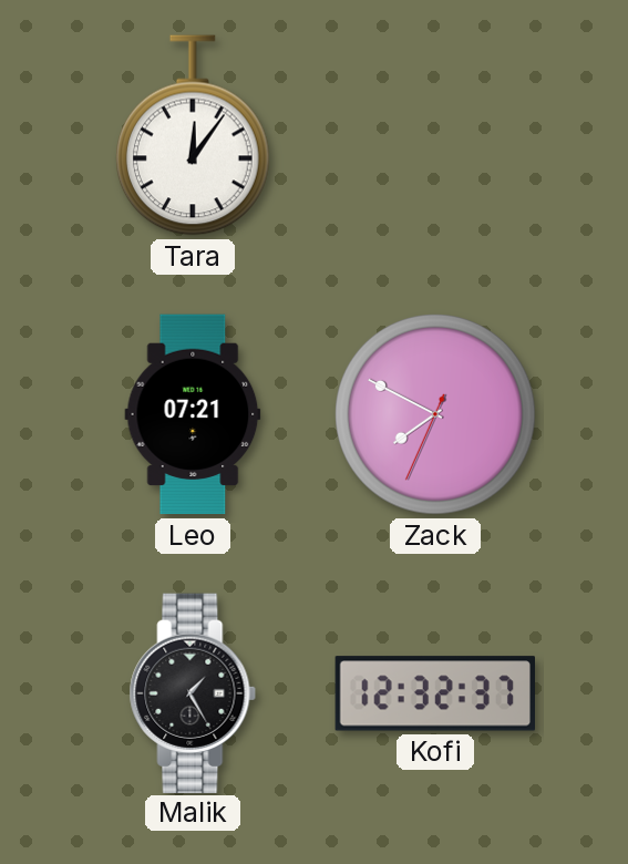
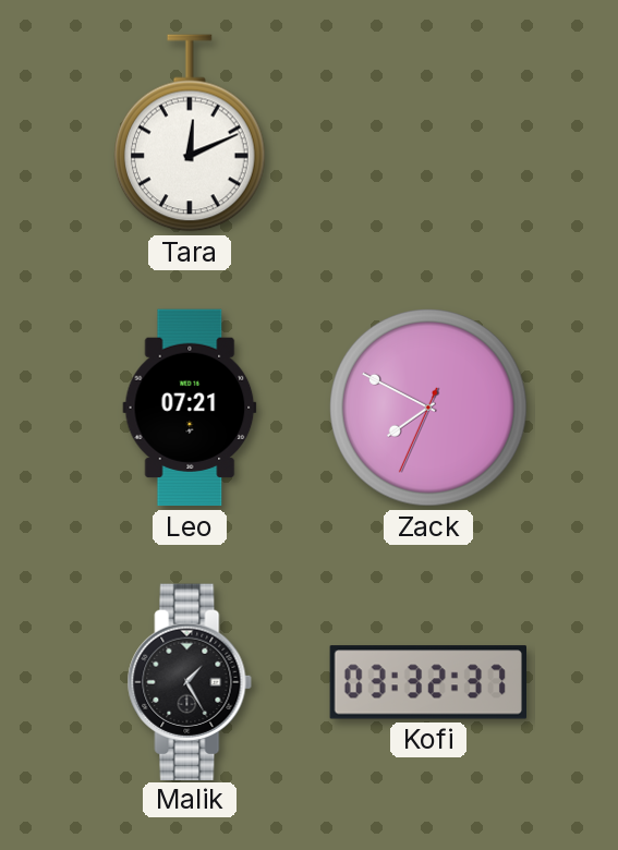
Tara: 12:06 -> 12:11 (190, 133)
Kofi: 12:32 -> 03:32 (427, 682)
